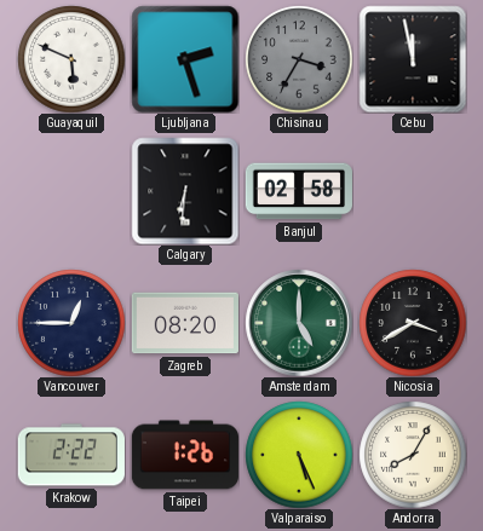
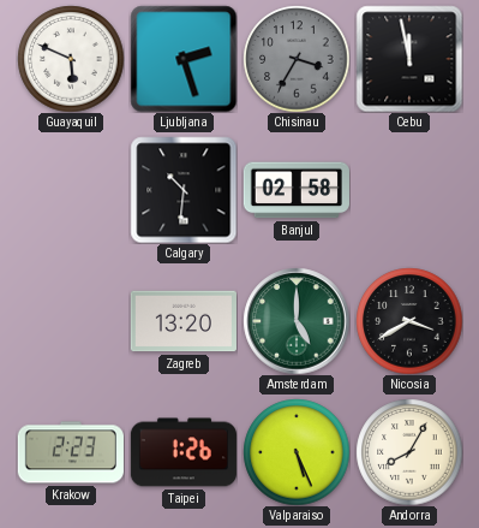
Calgary: 6:31 -> 10:31 (184, 190)
Vancouver: 12:45 -> none (71, 323)
Zagreb: 08:20 -> 13:20 (184, 321)
Krakow: 2:22 -> 2:23 (71, 452)
